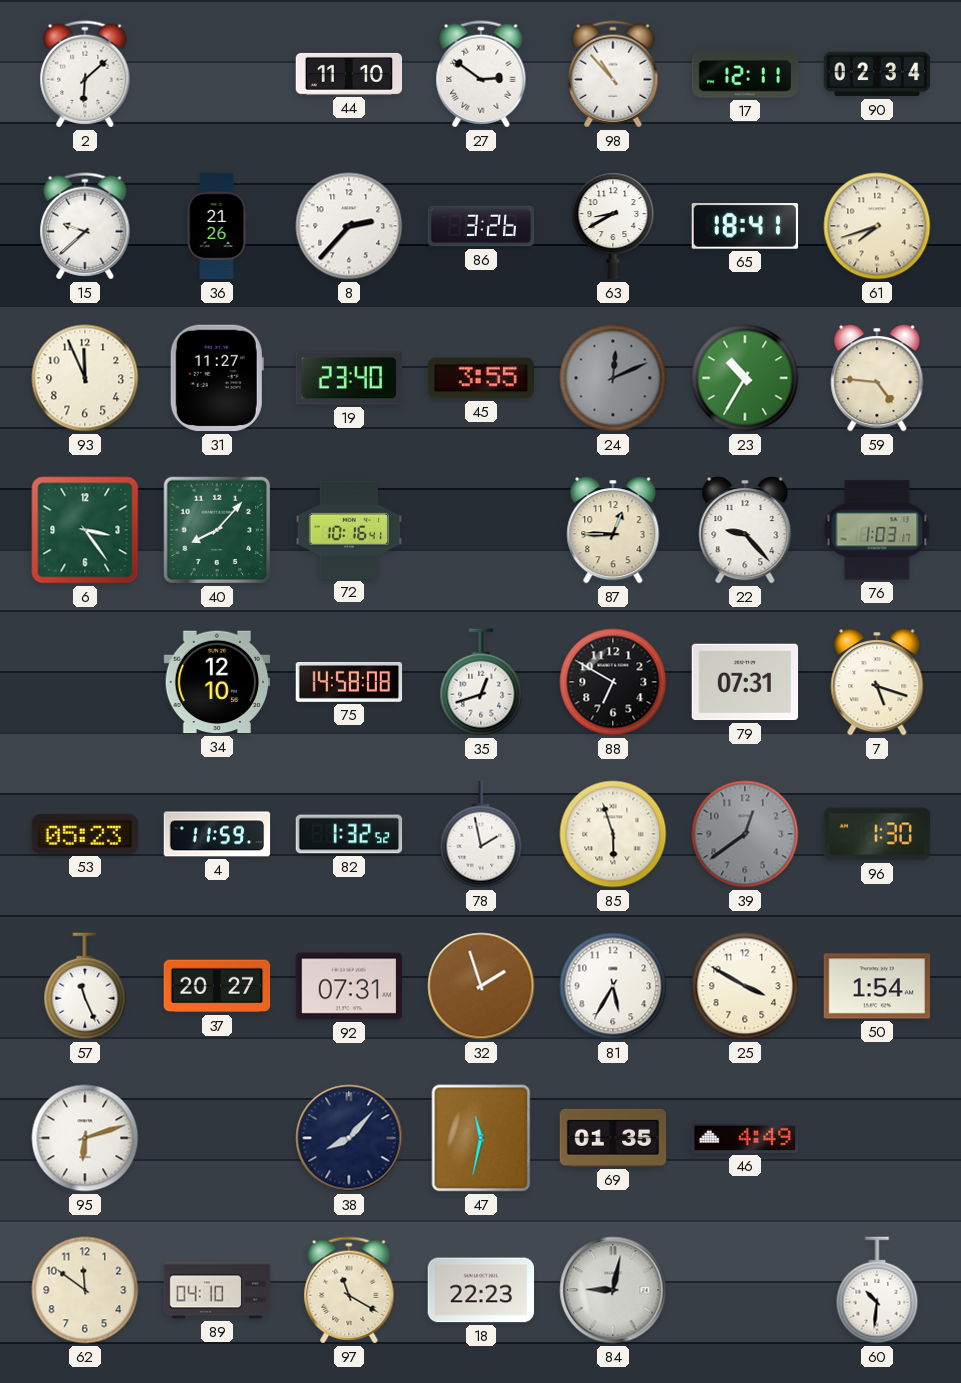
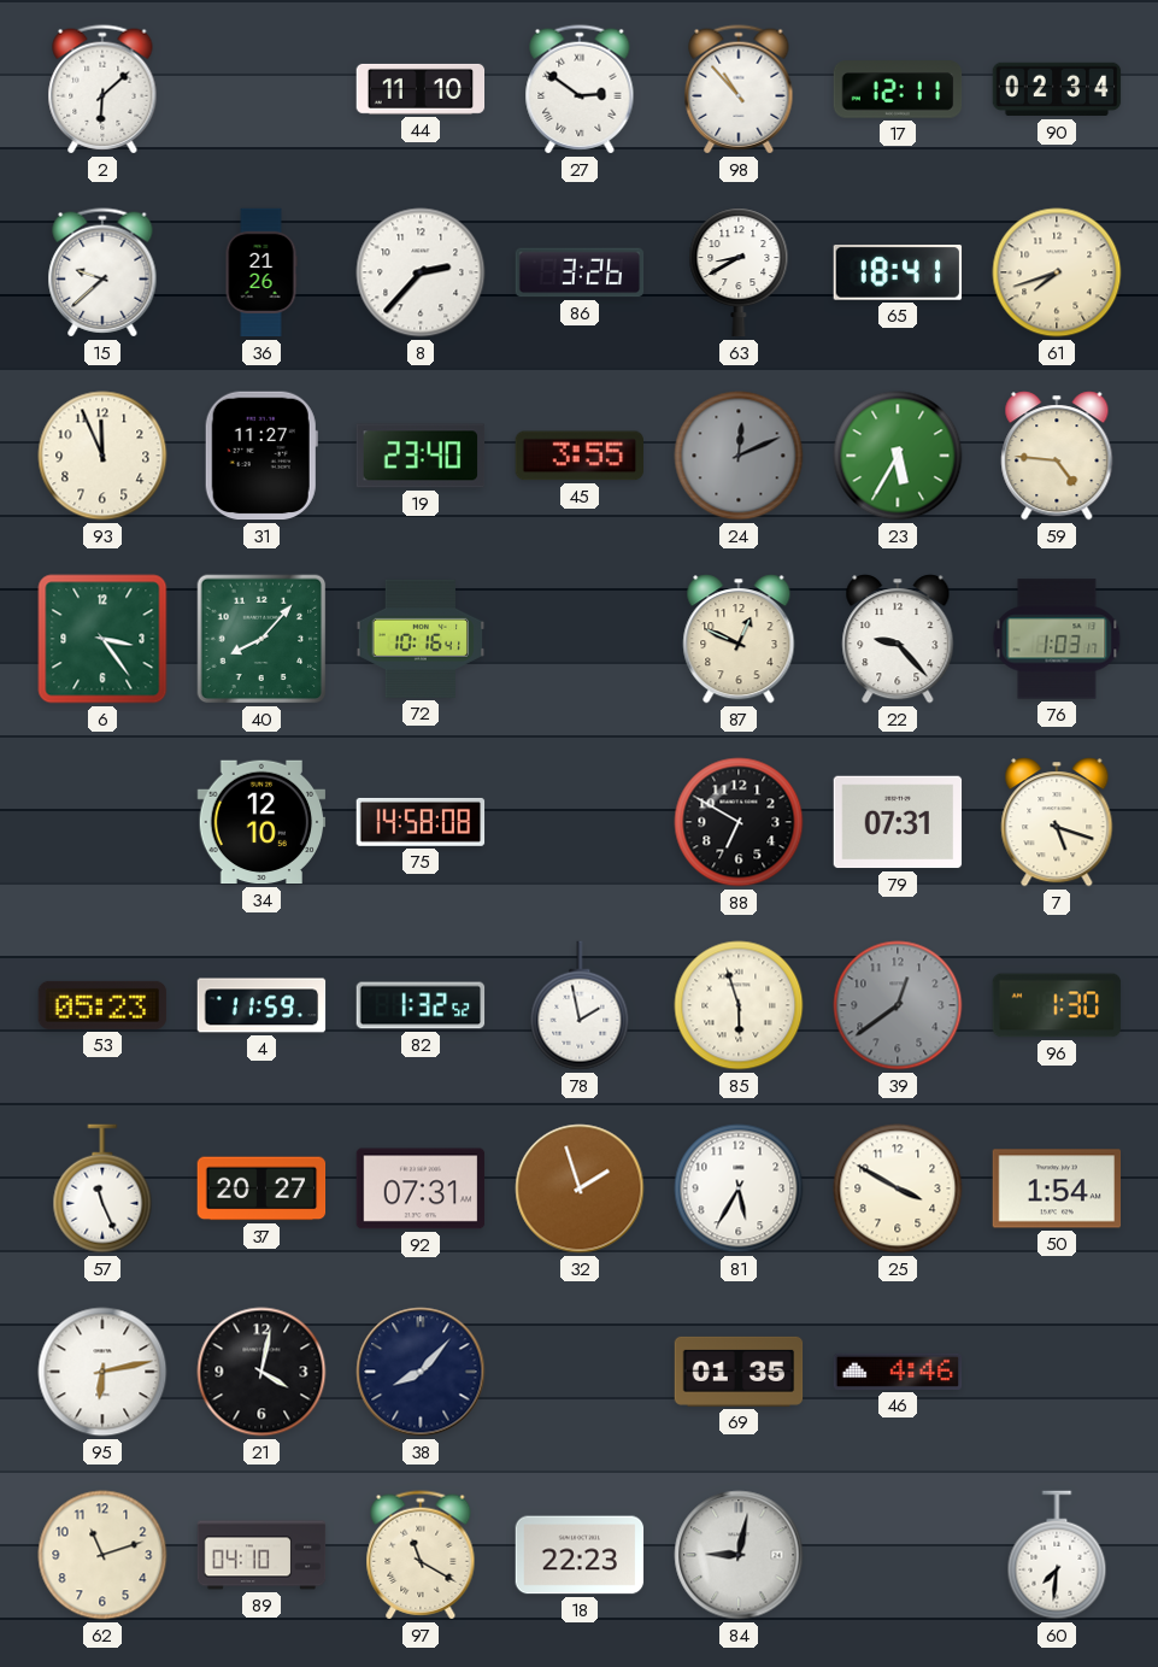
23: 10:35 -> 5:35 (898, 456)
87: 12:45 -> 12:49 (739, 639)
35: 12:42 -> none (481, 682)
95: 6:12 -> 6:13 (102, 1372)
21: none -> 4:02 (261, 1372)
47: 11:32 -> none (481, 1138)
46: 4:49 -> 4:46 (898, 1372)
62: 11:51 -> 11:12 (102, 1555)
60: 10:31 -> 7:31 (1057, 1555)
